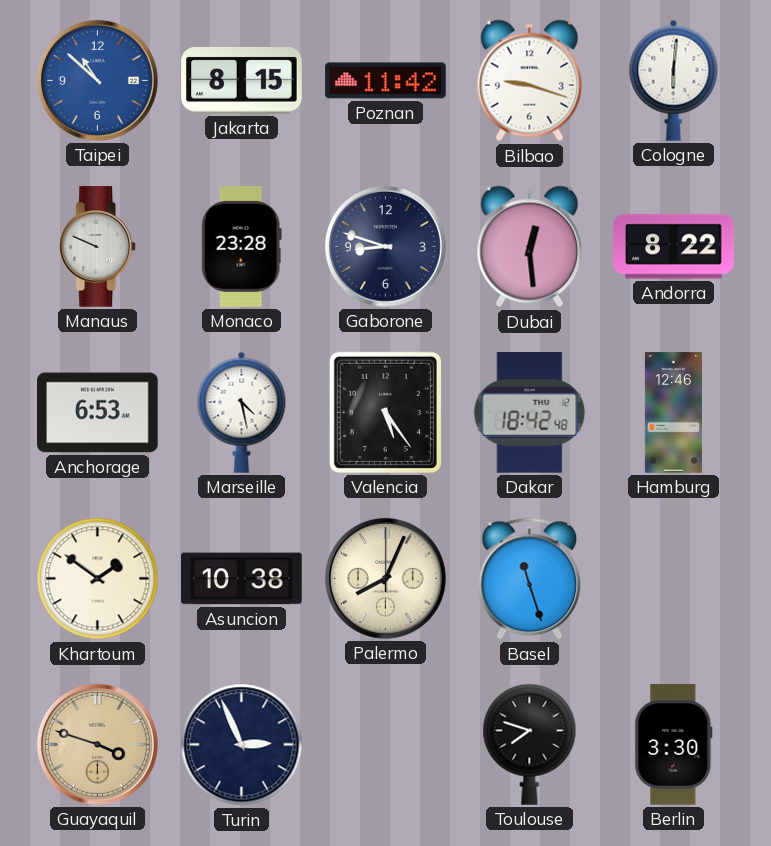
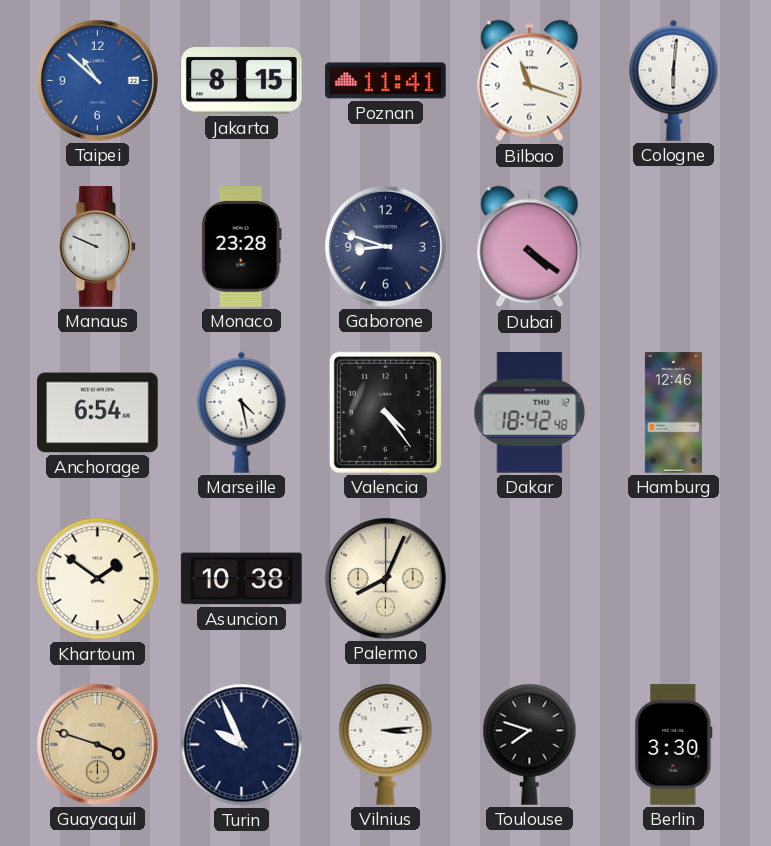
Poznan: 11:42 -> 11:41 (386, 81)
Bilbao: 9:18 -> 11:18 (530, 81)
Dubai: 12:29 -> 4:21 (530, 247)
Andorra: 8:22 -> none (674, 247)
Anchorage: 6:53 -> 6:54 (98, 413)
Valencia: 5:24 -> 4:24 (385, 412)
Basel: 11:27 -> none (530, 579)
Turin: 2:56 -> 9:56 (242, 745)
Vilnius: none -> 3:14 (386, 744)
